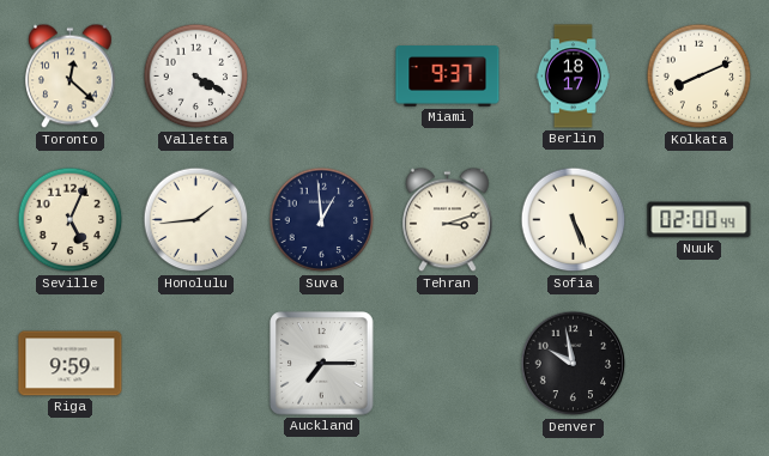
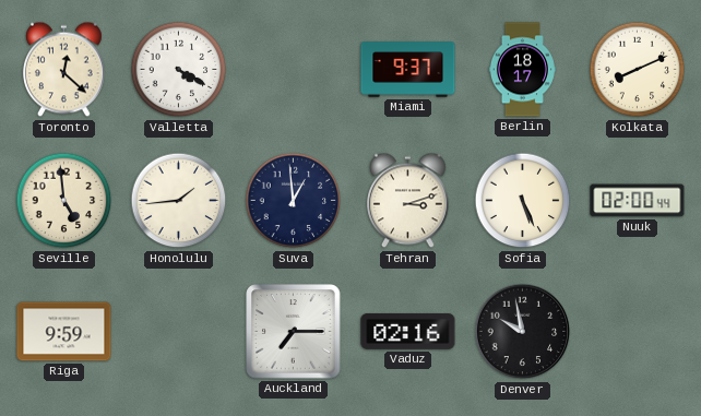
Seville: 5:04 -> 4:59 (64, 201)
Vaduz: none -> 02:16 (408, 331)
